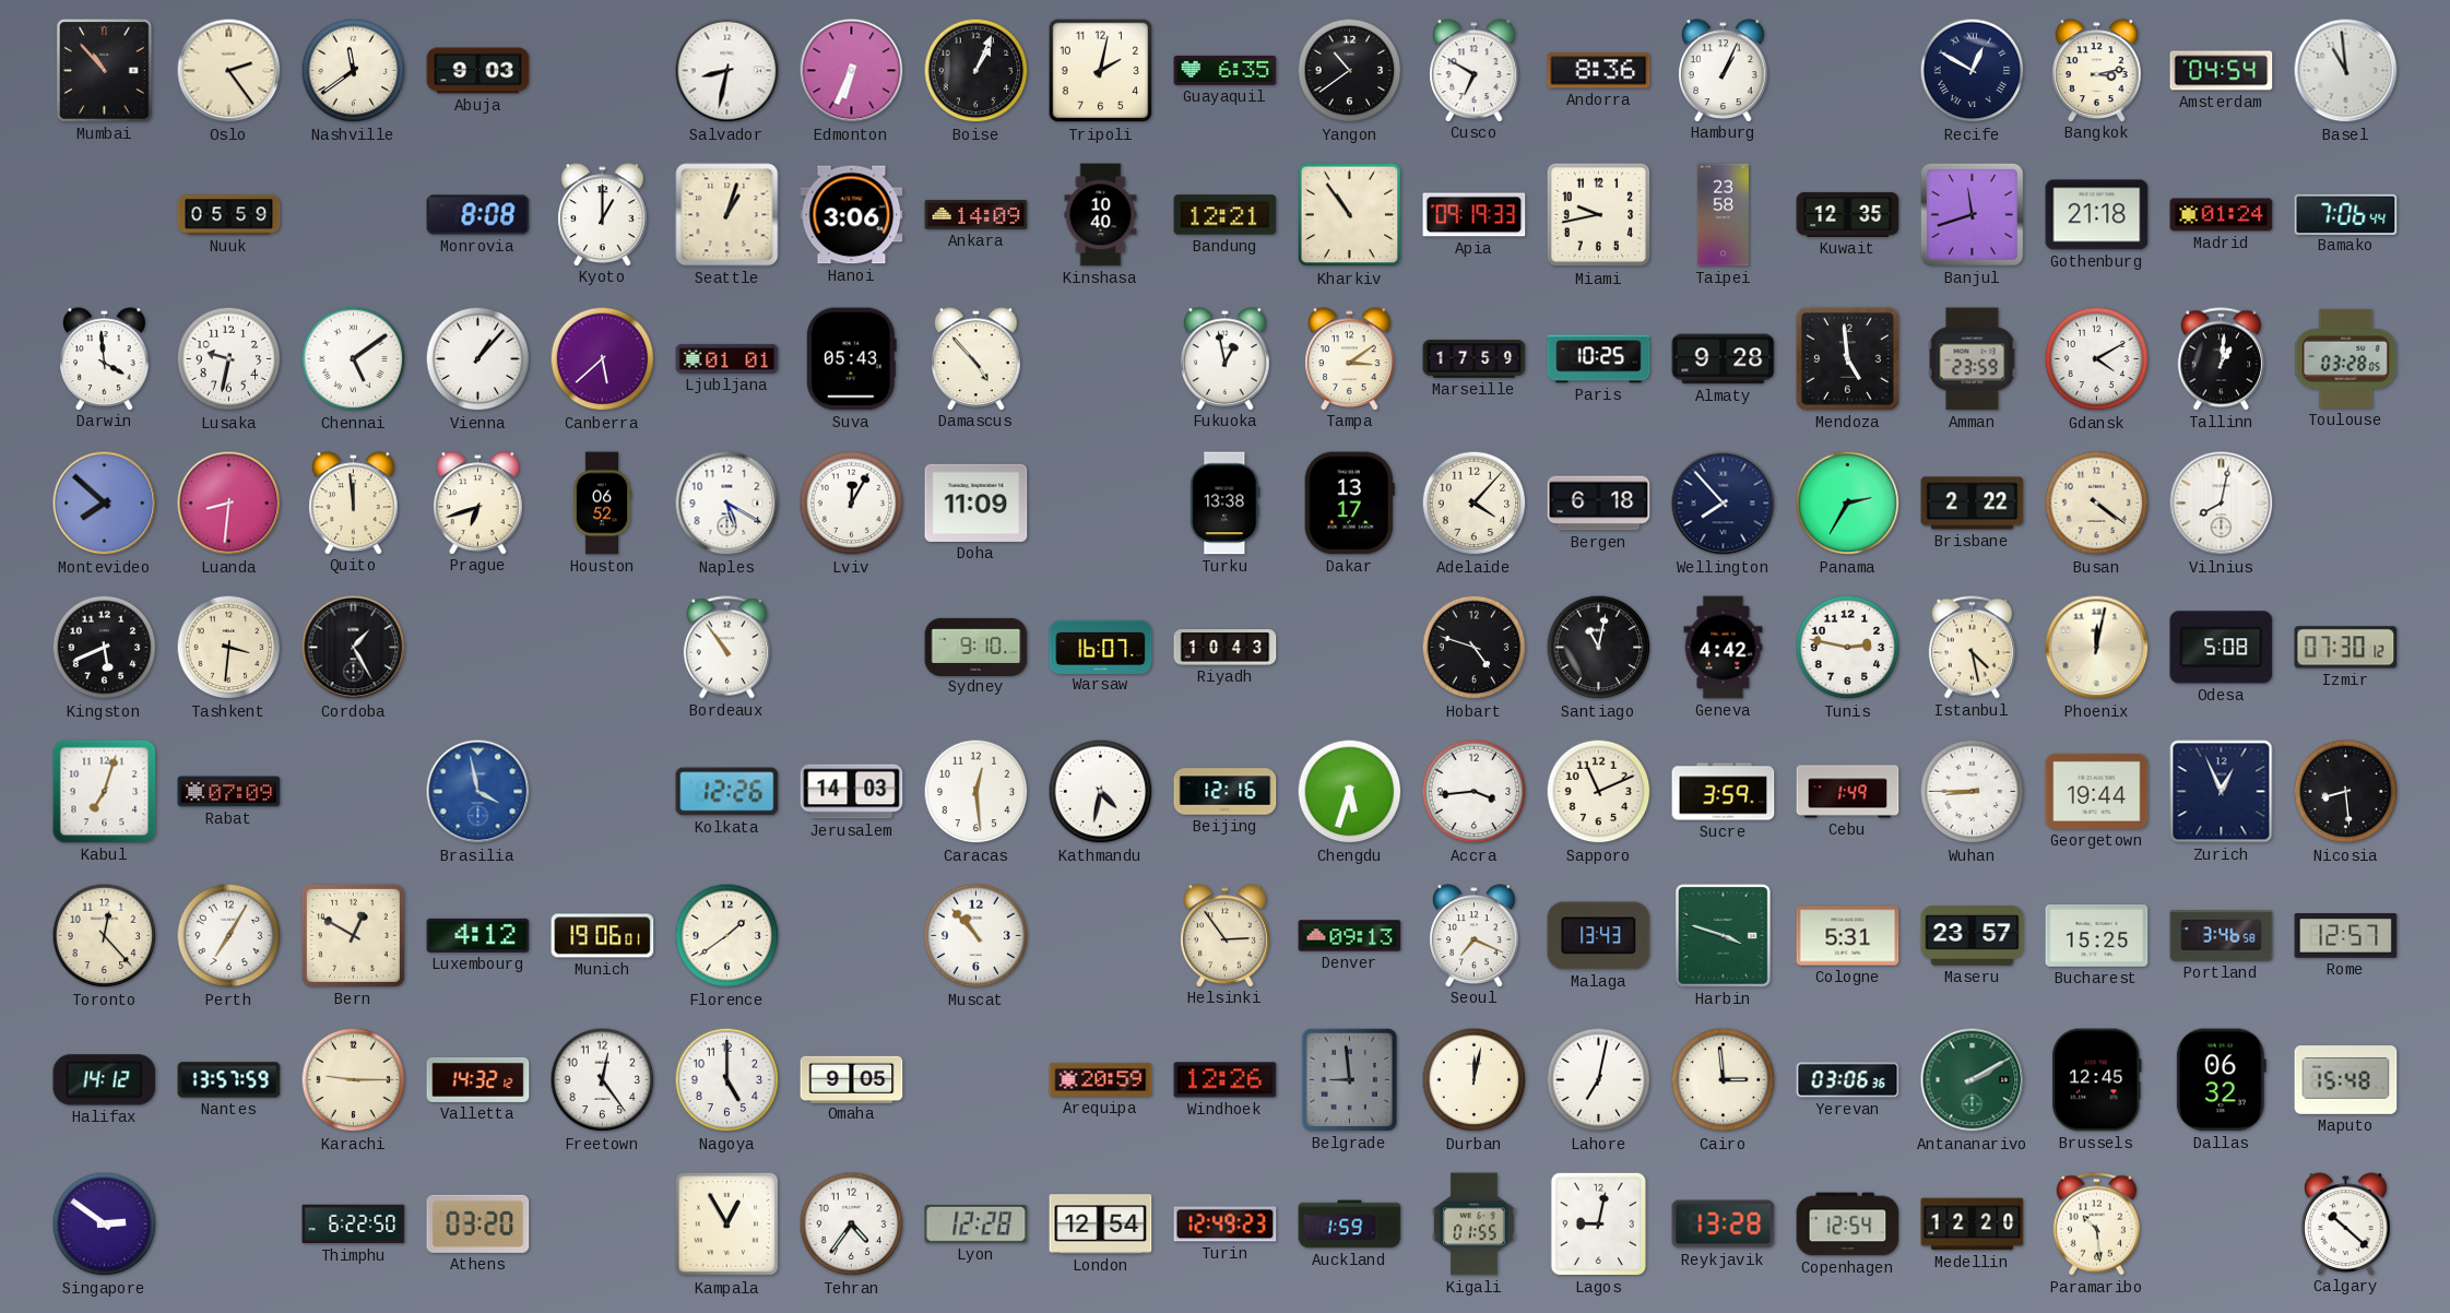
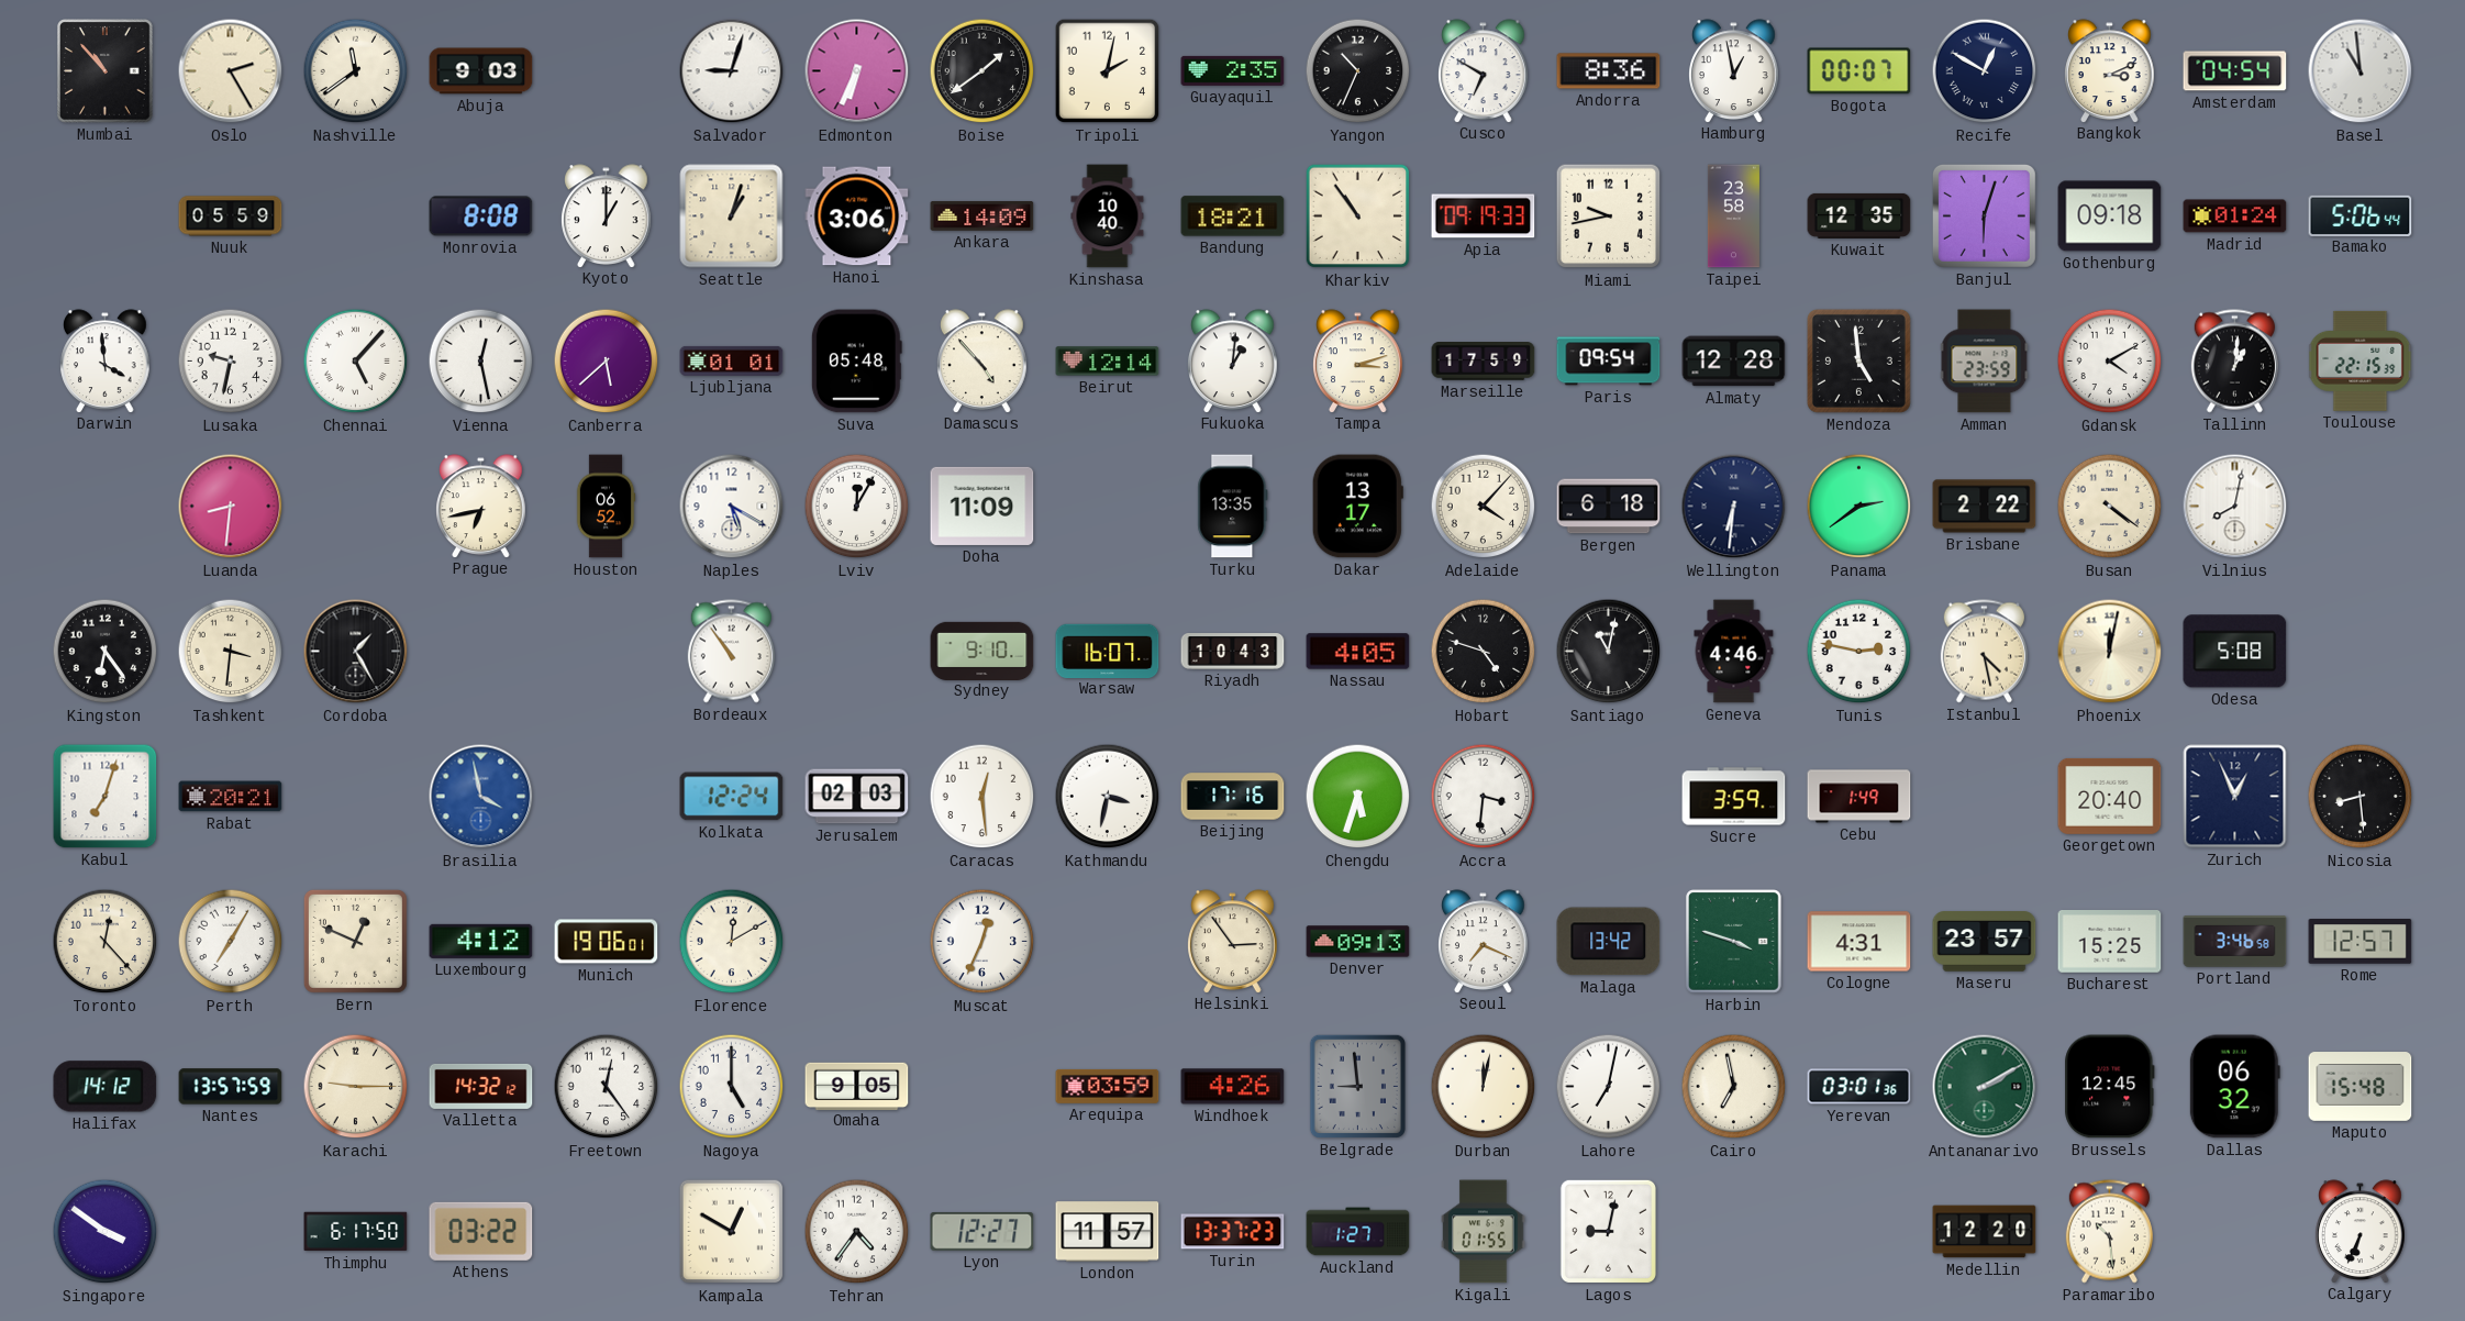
Oslo: 2:24 -> 2:25 (231, 71)
Salvador: 8:32 -> 9:03 (732, 71)
Boise: 1:04 -> 1:39 (982, 71)
Guayaquil: 6:35 -> 2:35 (1233, 70)
Yangon: 10:39 -> 10:34 (1358, 71)
Hamburg: 1:04 -> 12:58 (1734, 70)
Bogota: none -> 00:07 (1859, 71)
Bangkok: 3:13 -> 3:11 (2110, 70)
Bandung: 12:21 -> 18:21 (1233, 217)
Banjul: 11:42 -> 6:03 (1984, 215)
Gothenburg: 21:18 -> 09:18 (2110, 217)
Bamako: 7:06 -> 5:06 (2361, 215)
Chennai: 5:09 -> 5:07 (356, 362)
Vienna: 1:07 -> 12:28 (481, 362)
Suva: 05:43 -> 05:48 (856, 362)
Beirut: none -> 12:14 (1108, 362)
Fukuoka: 12:58 -> 1:01 (1233, 360)
Tampa: 3:09 -> 3:12 (1358, 360)
Paris: 10:25 -> 09:54 (1609, 362)
Almaty: 9:28 -> 12:28 (1734, 362)
Toulouse: 03:28 -> 22:15 (2361, 360)
Montevideo: 7:52 -> none (105, 504)
Quito: 11:59 -> none (354, 502)
Prague: 6:42 -> 6:43 (481, 506)
Turku: 13:38 -> 13:35 (1233, 507)
Wellington: 7:53 -> 6:31 (1734, 507)
Panama: 2:35 -> 2:39 (1859, 507)
Kingston: 5:41 -> 6:24 (106, 652)
Nassau: none -> 4:05 (1358, 652)
Geneva: 4:42 -> 4:46 (1734, 652)
Izmir: 07:30 -> none (2346, 648)
Rabat: 07:09 -> 20:21 (231, 797)
Kolkata: 12:26 -> 12:24 (732, 797)
Jerusalem: 14:03 -> 02:03 (857, 797)
Kathmandu: 4:32 -> 3:32 (1108, 797)
Beijing: 12:16 -> 17:16 (1233, 797)
Accra: 3:44 -> 3:31 (1484, 797)
Sapporo: 11:11 -> none (1599, 792)
Wuhan: 8:45 -> none (1973, 792)
Georgetown: 19:44 -> 20:40 (2110, 796)
Bern: 12:50 -> 12:49 (355, 941)
Florence: 1:39 -> 12:10 (732, 942)
Muscat: 10:53 -> 12:34 (982, 942)
Malaga: 13:43 -> 13:42 (1609, 942)
Cologne: 5:31 -> 4:31 (1859, 942)
Arequipa: 20:59 -> 03:59 (1108, 1086)
Windhoek: 12:26 -> 4:26 (1233, 1087)
Cairo: 2:59 -> 6:58 (1734, 1087)
Yerevan: 03:06 -> 03:01 (1859, 1087)
Singapore: 2:51 -> 3:51 (106, 1232)
Thimphu: 6:22 -> 6:17 (356, 1232)
Athens: 03:20 -> 03:22 (481, 1231)
Kampala: 12:55 -> 12:50 (732, 1232)
Lyon: 12:28 -> 12:27 (982, 1231)
London: 12:54 -> 11:57 (1108, 1232)
Turin: 12:49 -> 13:37 (1233, 1232)
Auckland: 1:59 -> 1:27 (1358, 1232)
Reykjavik: 13:28 -> none (1724, 1225)
Copenhagen: 12:54 -> none (1848, 1225)
Calgary: 10:22 -> 6:34 (2361, 1231)
